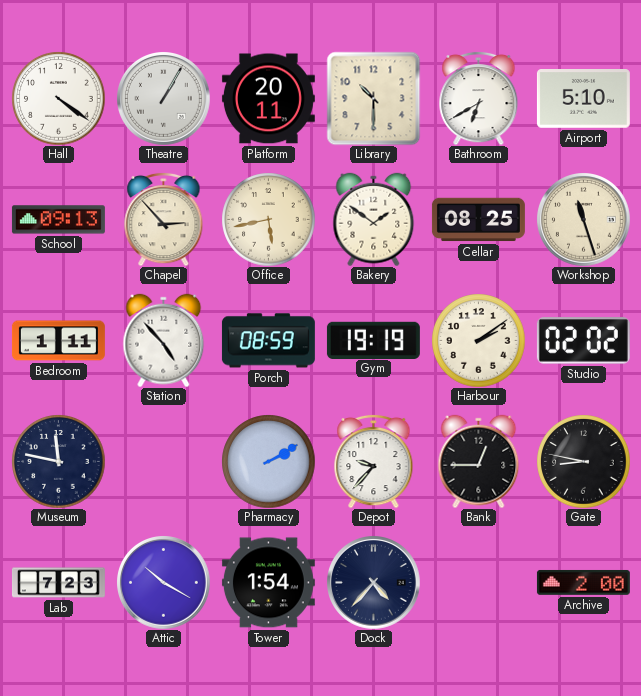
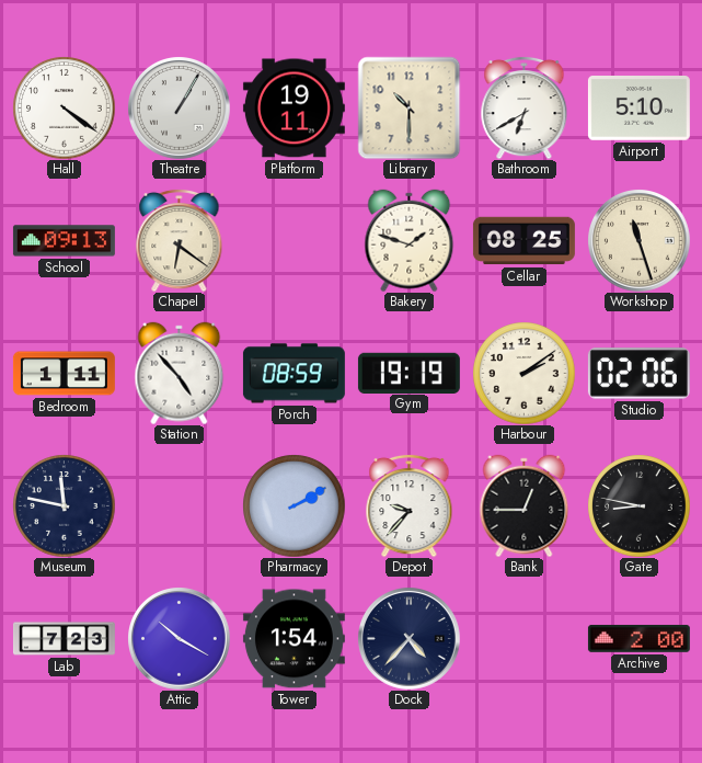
Platform: 20:11 -> 19:11 (294, 109)
Chapel: 2:53 -> 6:21 (180, 240)
Office: 5:43 -> none (268, 219)
Bakery: 1:51 -> 1:48 (410, 240)
Studio: 02:02 -> 02:06 (638, 374)
